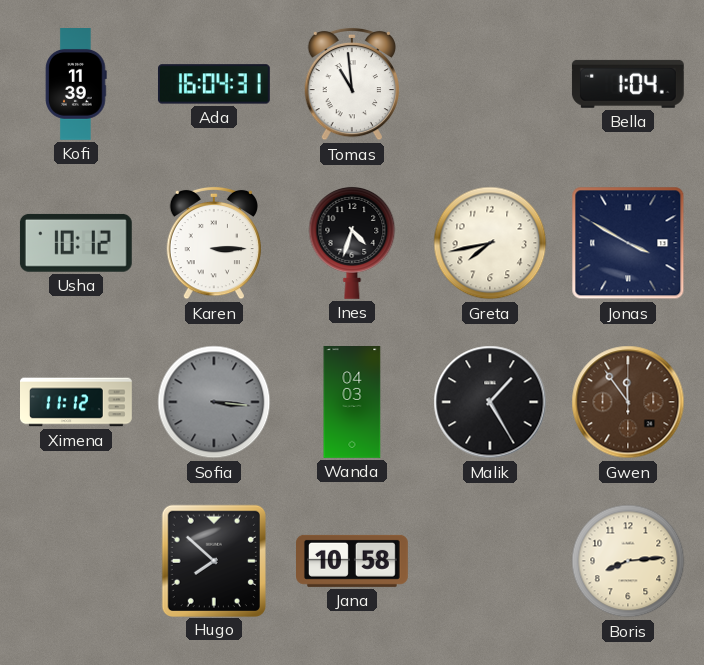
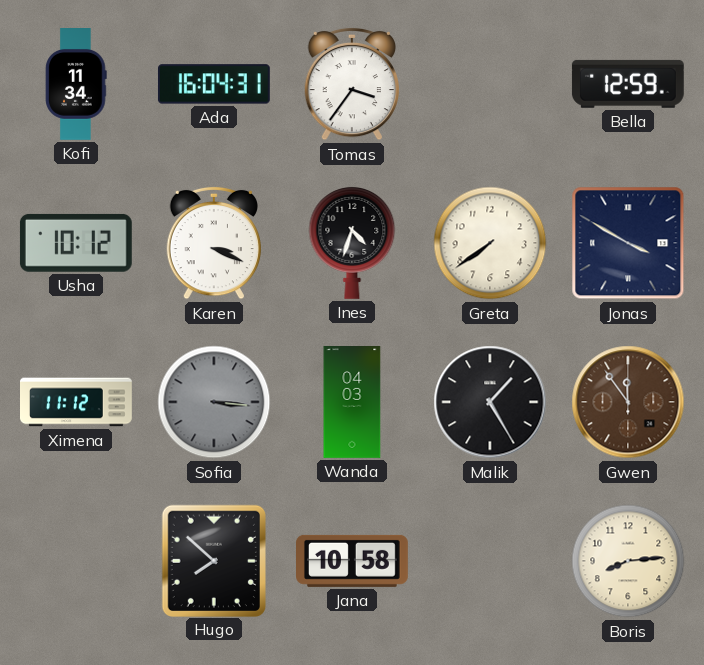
Kofi: 11:39 -> 11:34 (76, 85)
Tomas: 10:59 -> 3:36 (351, 84)
Bella: 1:04 -> 12:59 (628, 84)
Karen: 3:15 -> 3:19 (213, 243)
Greta: 7:43 -> 7:39 (490, 243)
